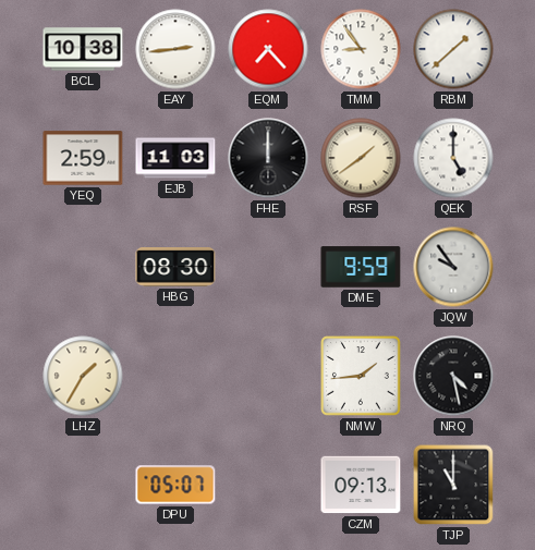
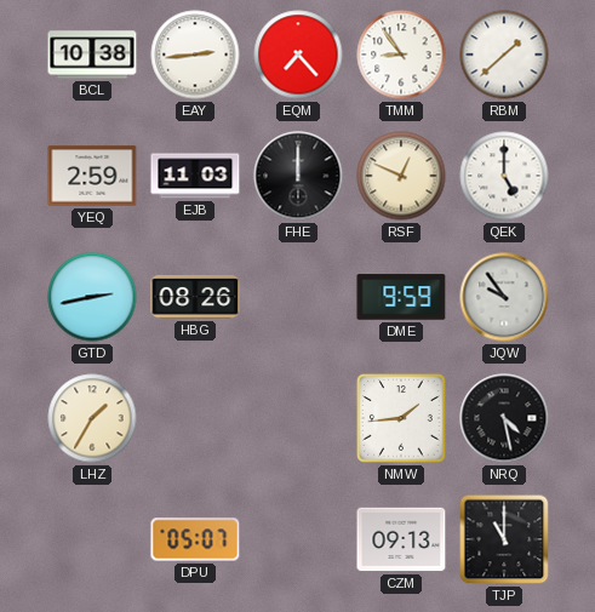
RSF: 1:39 -> 12:49 (401, 176)
GTD: none -> 2:43 (92, 297)
HBG: 08:30 -> 08:26 (195, 297)
